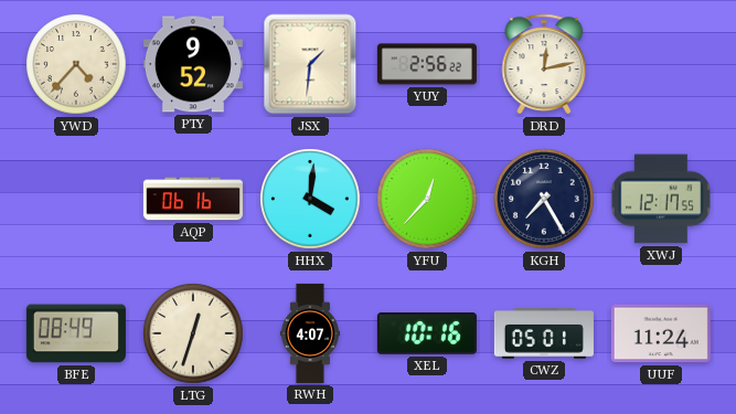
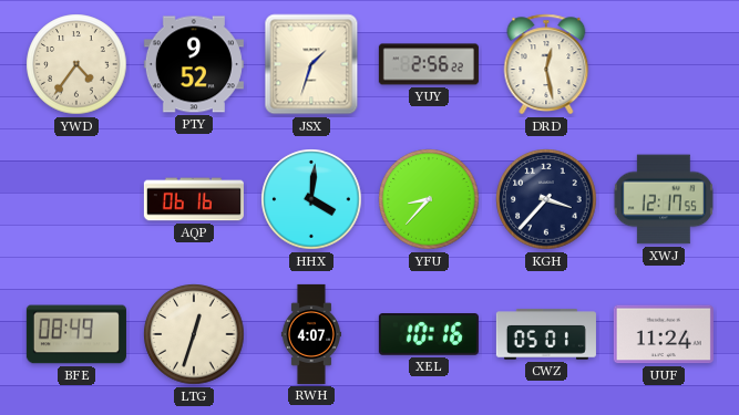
YWD: 4:37 -> 4:36 (76, 64)
JSX: 1:31 -> 1:33 (311, 64)
DRD: 12:13 -> 12:28 (546, 64)
YFU: 12:37 -> 8:37 (429, 199)
KGH: 7:25 -> 3:37 (546, 199)
